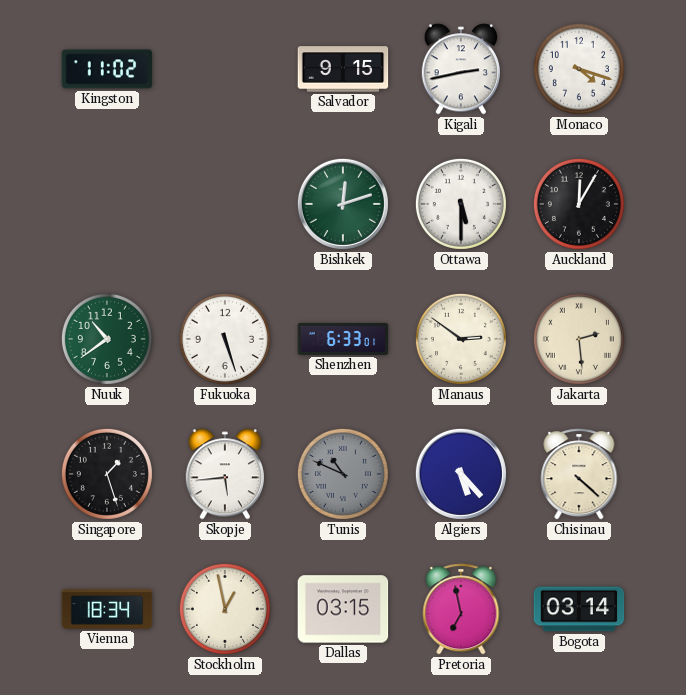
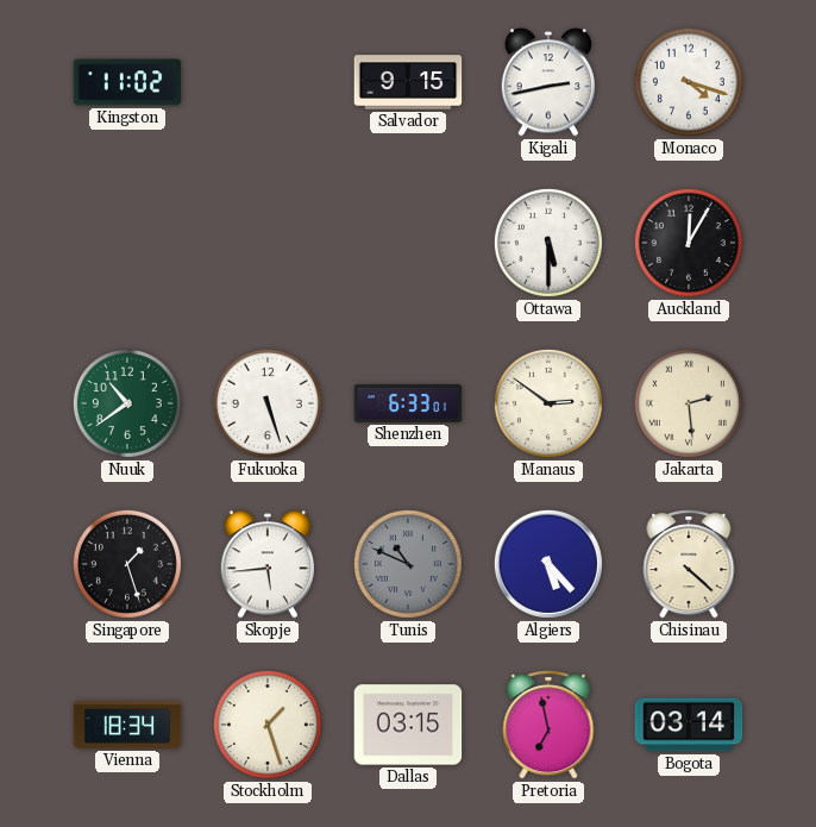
Bishkek: 12:12 -> none (343, 204)
Stockholm: 12:58 -> 1:27 (268, 725)
